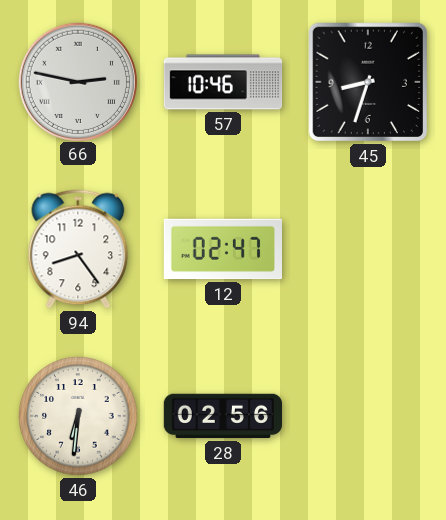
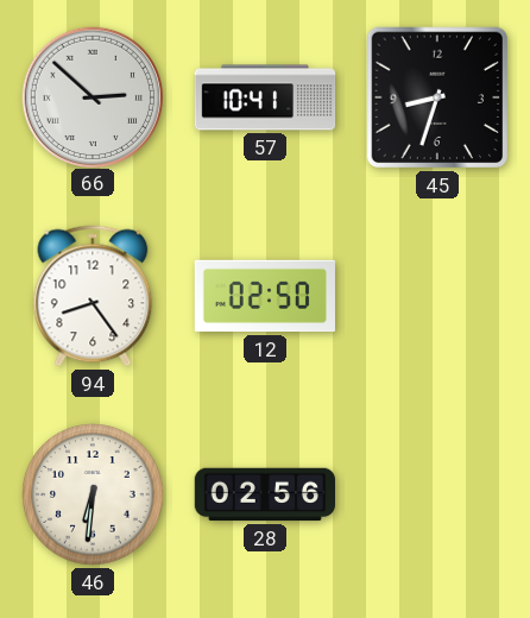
66: 2:47 -> 2:52 (92, 96)
57: 10:46 -> 10:41 (265, 97)
12: 02:47 -> 02:50 (264, 296)
